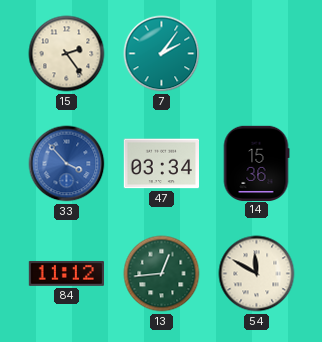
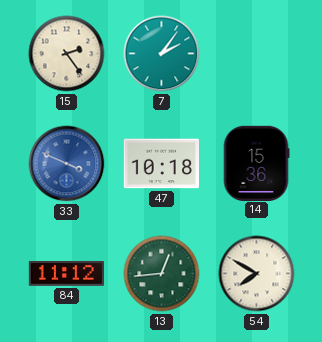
33: 3:53 -> 3:49 (67, 164)
47: 03:34 -> 10:18 (161, 164)
54: 11:50 -> 7:50 (257, 274)
